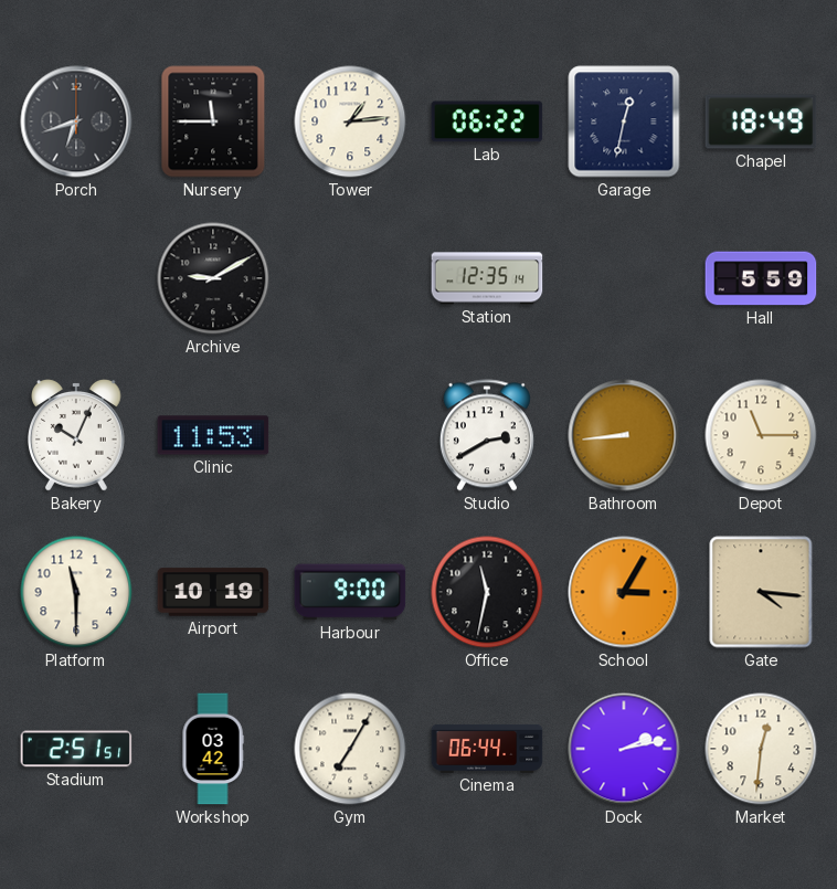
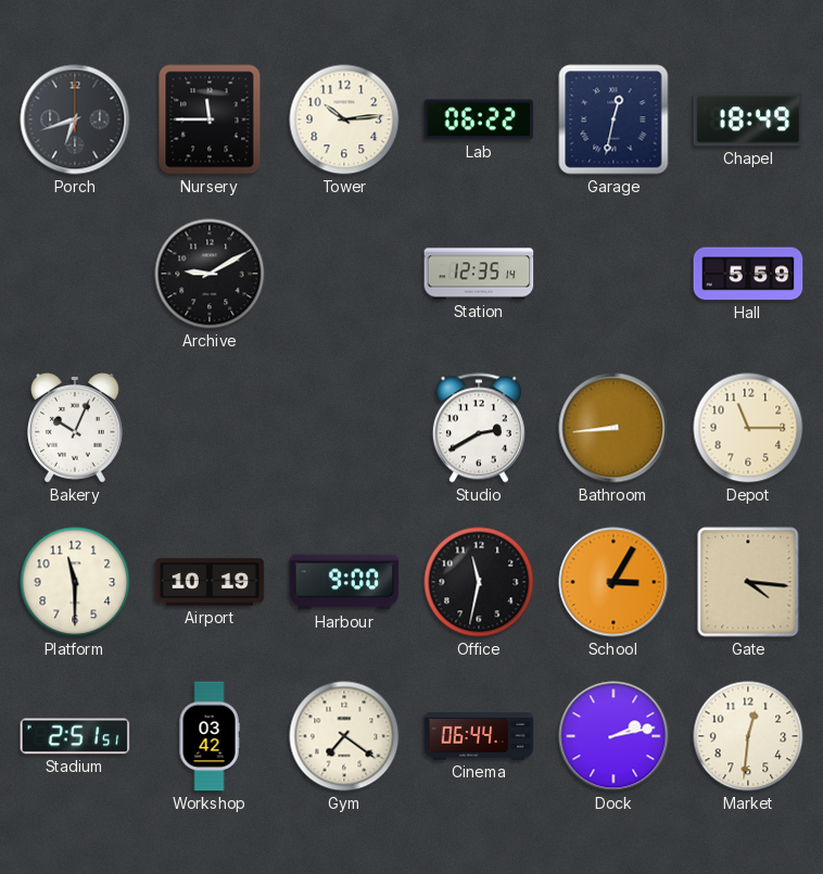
Tower: 1:14 -> 10:14 (344, 119)
Clinic: 11:53 -> none (213, 435)
Gym: 7:05 -> 7:21 (344, 736)
